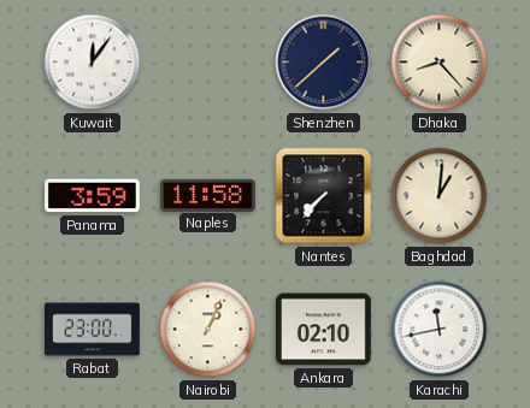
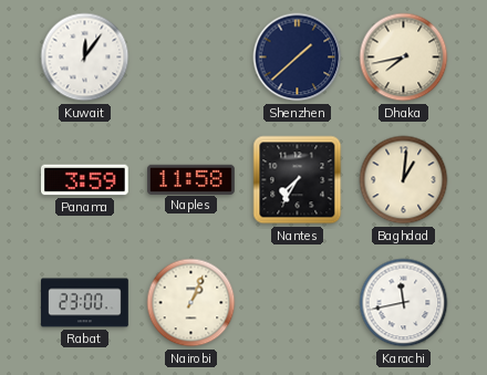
Dhaka: 8:23 -> 7:43 (404, 58)
Nantes: 7:37 -> 7:35 (298, 180)
Ankara: 02:10 -> none (323, 330)
